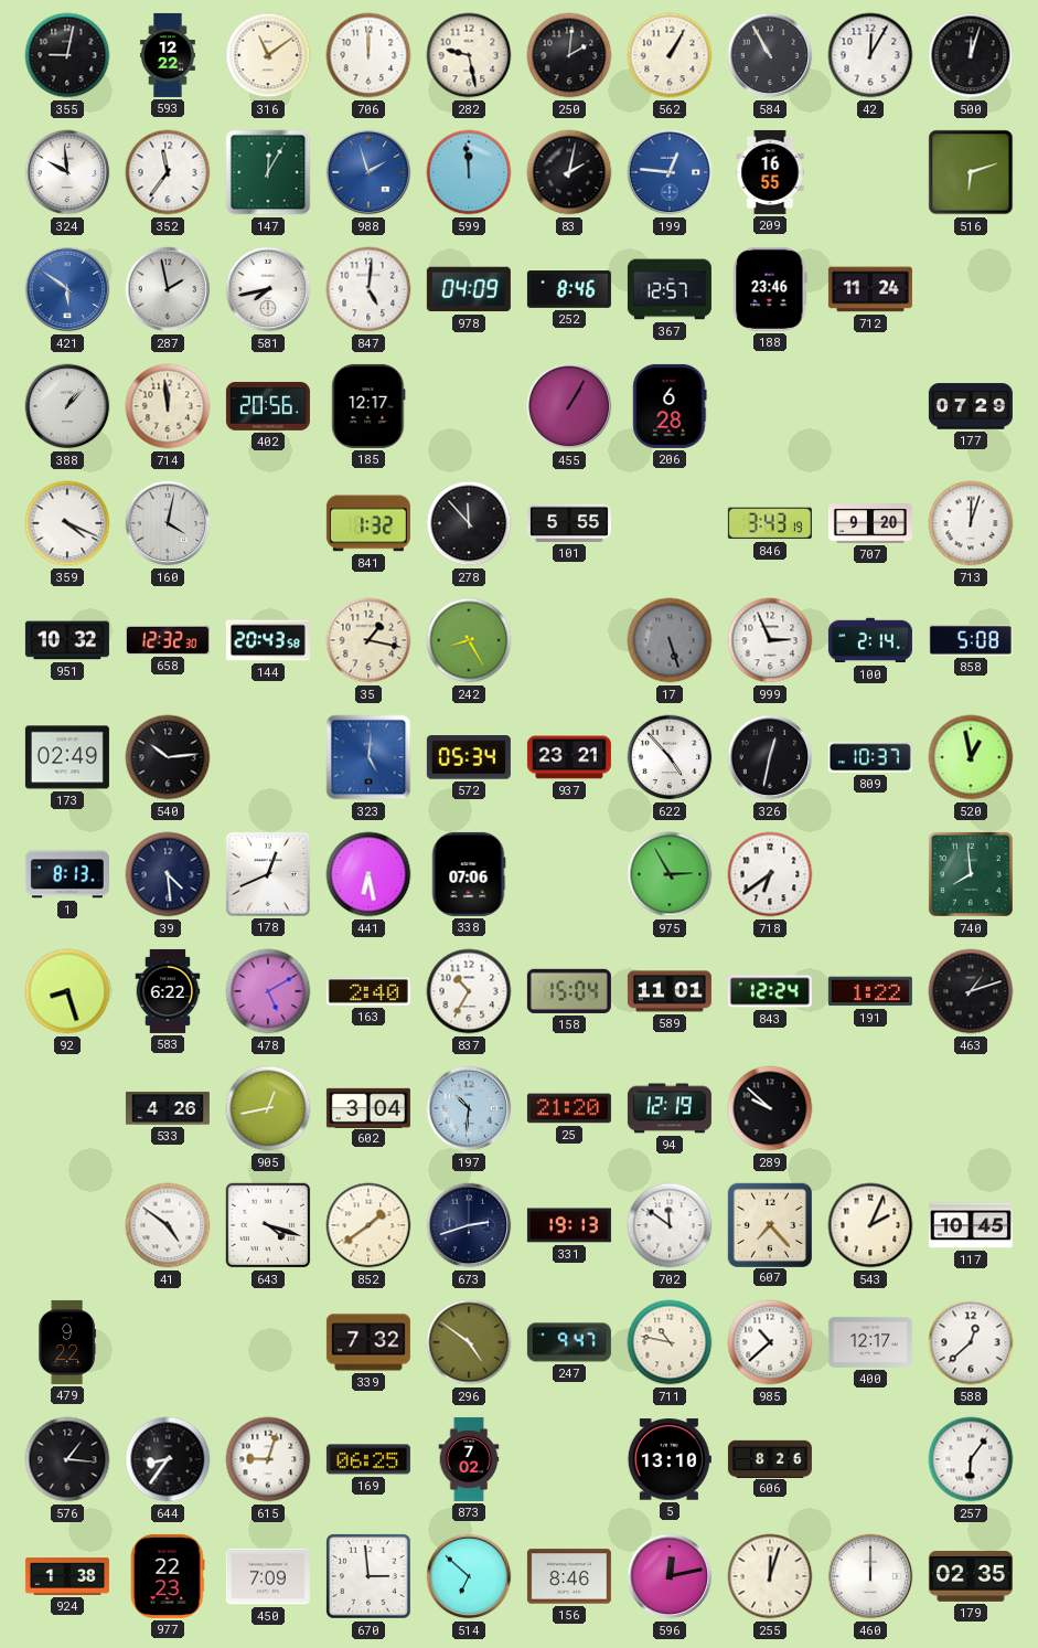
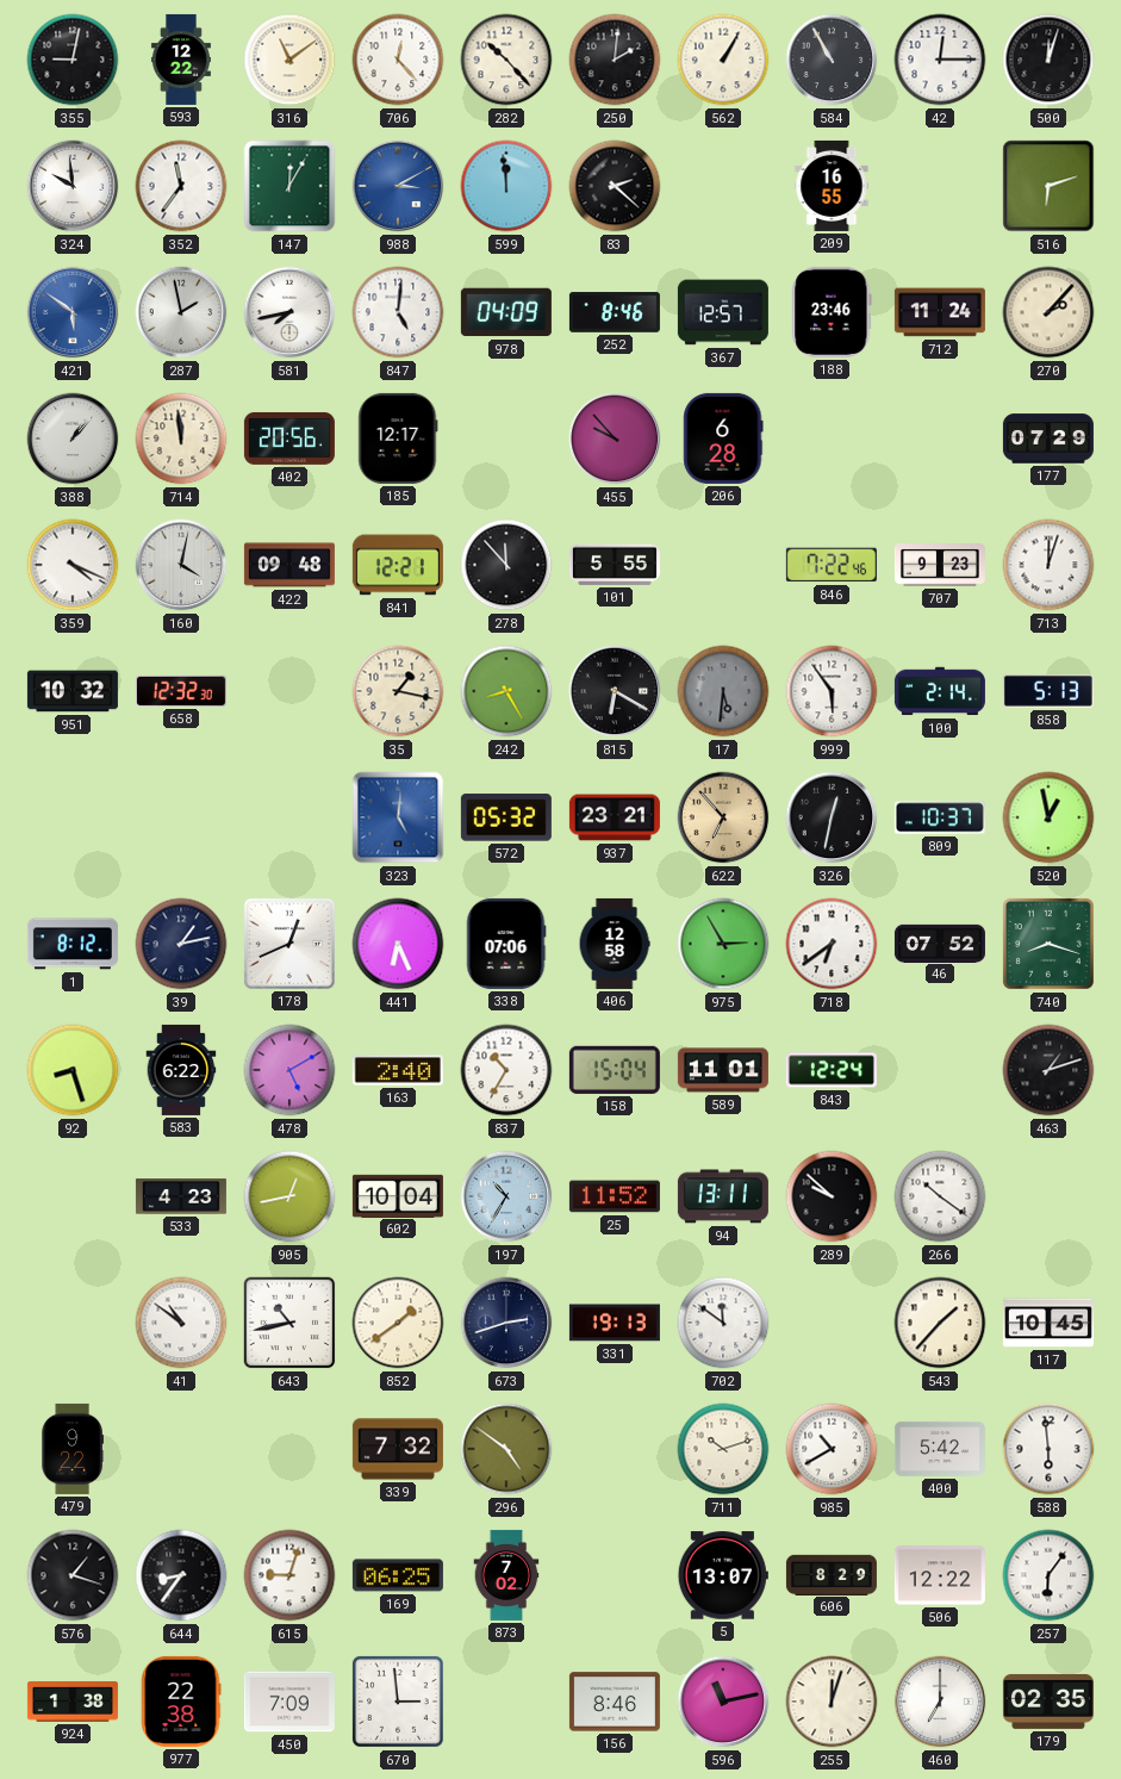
706: 12:00 -> 12:23 (398, 60)
282: 9:28 -> 10:23 (506, 60)
42: 12:05 -> 12:15 (940, 60)
988: 1:57 -> 3:10 (398, 186)
83: 2:02 -> 2:22 (615, 186)
199: 12:46 -> none (670, 172)
270: none -> 2:07 (1048, 312)
455: 1:05 -> 9:53 (615, 438)
422: none -> 09:48 (289, 565)
841: 1:32 -> 12:21 (398, 565)
846: 3:43 -> 7:22 (832, 565)
707: 9:20 -> 9:23 (940, 565)
144: 20:43 -> none (268, 640)
815: none -> 6:20 (615, 691)
17: 5:27 -> 5:31 (723, 691)
999: 2:56 -> 5:54 (832, 691)
858: 5:08 -> 5:13 (1048, 692)
173: 02:49 -> none (67, 757)
540: 10:14 -> none (168, 757)
572: 05:34 -> 05:32 (506, 817)
622: 4:53 -> 6:53 (723, 817)
622 dial: white -> champagne (723, 817)
1: 8:13 -> 8:12 (73, 944)
39: 4:29 -> 1:13 (181, 944)
441: 6:28 -> 6:26 (398, 944)
406: none -> 12:58 (615, 944)
46: none -> 07:52 (940, 943)
740: 7:59 -> 8:18 (1048, 944)
191: 1:22 -> none (870, 991)
533: 4:26 -> 4:23 (181, 1196)
602: 3:04 -> 10:04 (398, 1195)
197: 10:31 -> 10:35 (506, 1196)
25: 21:20 -> 11:52 (615, 1196)
94: 12:19 -> 13:11 (723, 1196)
266: none -> 10:21 (940, 1196)
41: 4:51 -> 10:51 (181, 1323)
643: 4:18 -> 10:43 (289, 1323)
607: 7:23 -> none (769, 1224)
543: 2:04 -> 1:37 (940, 1323)
247: 9:47 -> none (569, 1342)
711: 10:47 -> 10:12 (723, 1449)
985: 10:38 -> 10:40 (832, 1449)
400: 12:17 -> 5:42 (940, 1449)
588: 12:38 -> 5:59 (1048, 1449)
576: 1:16 -> 1:18 (73, 1575)
5: 13:10 -> 13:07 (723, 1575)
606: 8:26 -> 8:29 (832, 1574)
506: none -> 12:22 (940, 1575)
977: 22:23 -> 22:38 (181, 1702)
514: 6:52 -> none (469, 1576)
596: 12:13 -> 11:13 (723, 1702)
460: 12:00 -> 7:00 (940, 1702)
